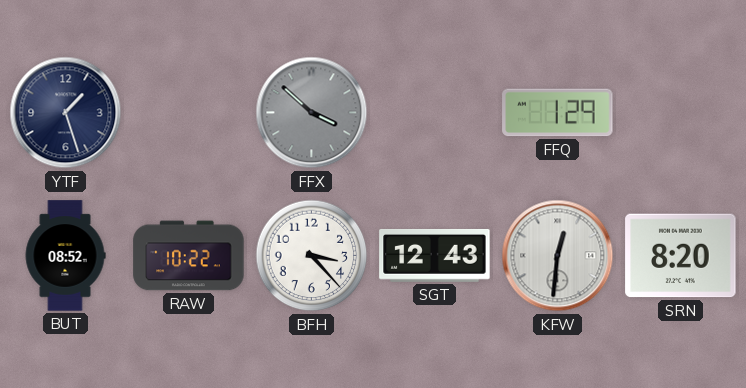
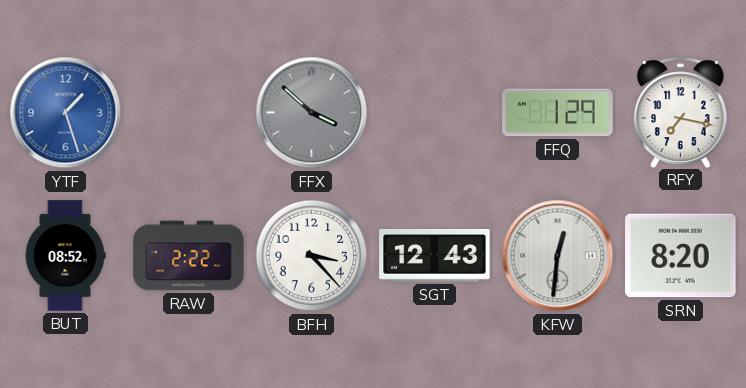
YTF dial: navy -> blue (66, 113)
RFY: none -> 7:17 (680, 112)
RAW: 10:22 -> 2:22 (189, 256)
